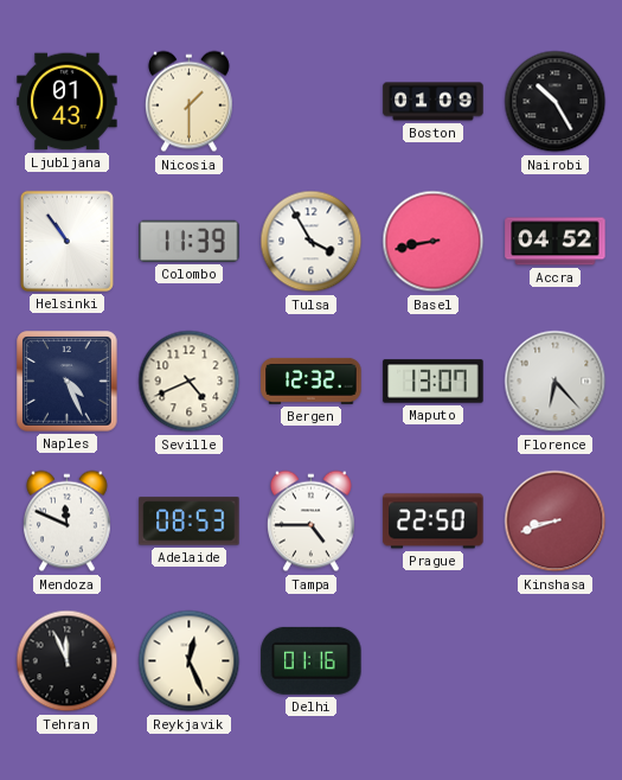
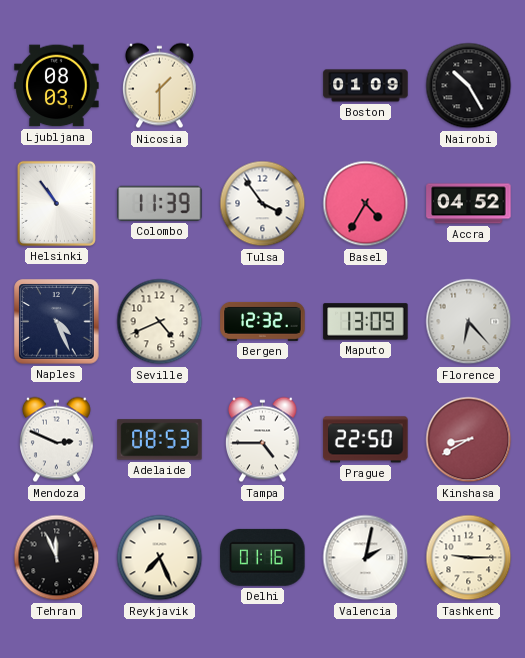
Ljubljana: 01:43 -> 08:03 (57, 86)
Tulsa: 3:55 -> 3:54 (263, 204)
Basel: 8:43 -> 4:35 (366, 204)
Maputo: 13:07 -> 13:09 (366, 322)
Mendoza: 11:49 -> 2:49 (57, 440)
Kinshasa: 8:42 -> 8:40 (469, 440)
Reykjavik: 12:26 -> 7:26 (160, 558)
Valencia: none -> 2:02 (366, 558)
Tashkent: none -> 9:15 (469, 558)
